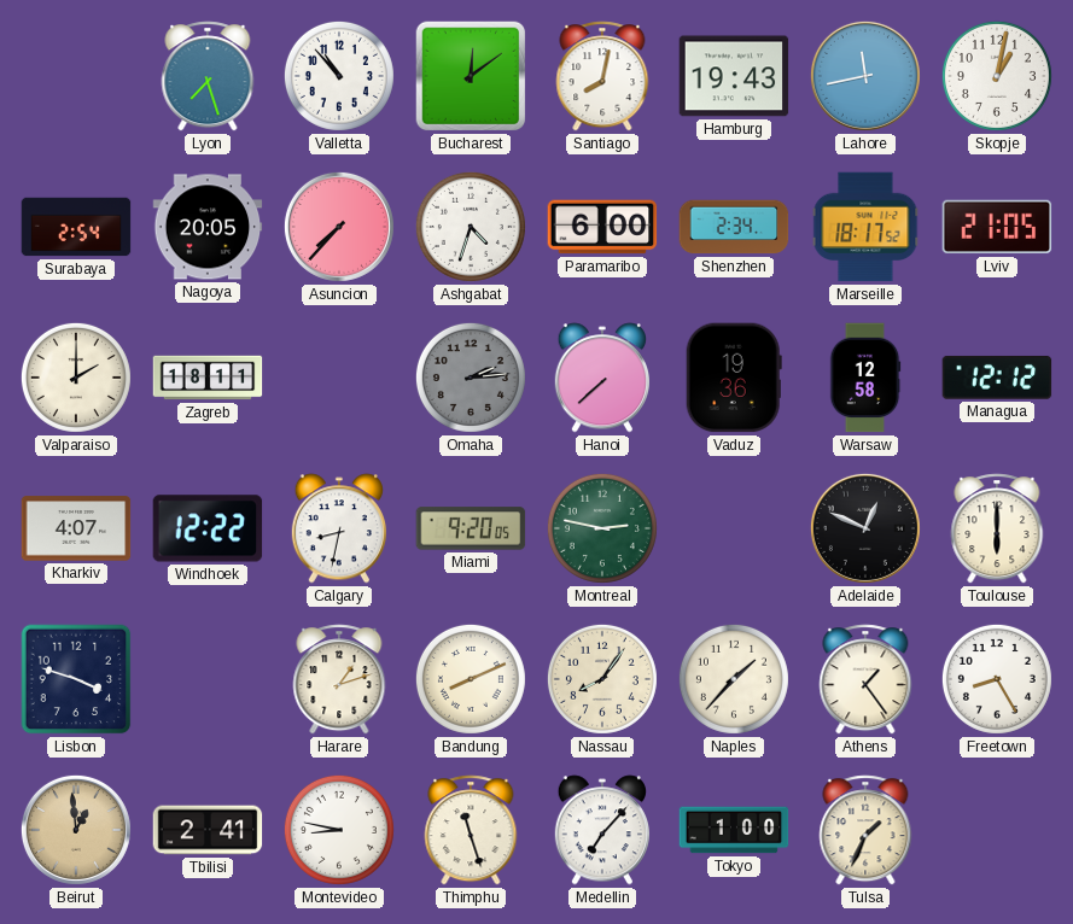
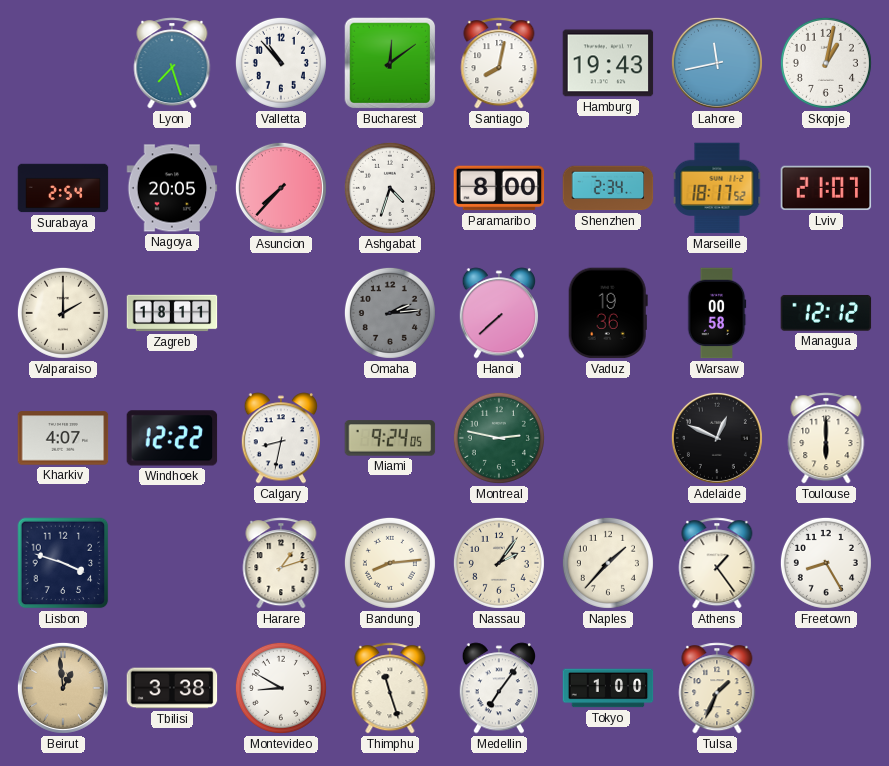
Paramaribo: 6:00 -> 8:00 (499, 188)
Lviv: 21:05 -> 21:07 (826, 188)
Warsaw: 12:58 -> 00:58 (717, 313)
Miami: 9:20 -> 9:24 (390, 438)
Bandung: 8:11 -> 8:14 (390, 563)
Nassau: 8:06 -> 2:06 (499, 563)
Tbilisi: 2:41 -> 3:38 (172, 688)
Montevideo: 8:47 -> 8:50 (281, 688)
Medellin: 7:07 -> 7:06 (498, 688)
